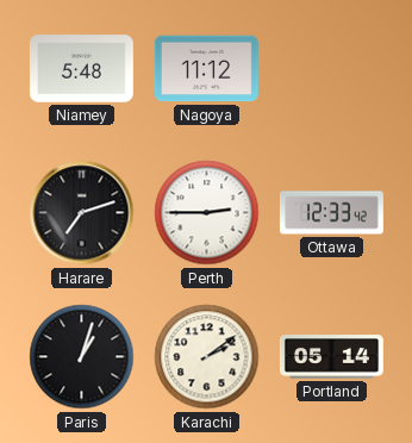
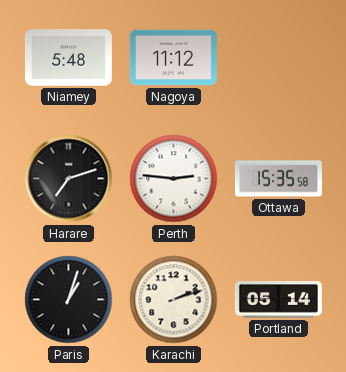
Perth: 2:45 -> 2:46 (174, 179)
Ottawa: 12:33 -> 15:35 (278, 179)
Karachi: 2:09 -> 2:12 (174, 300)
